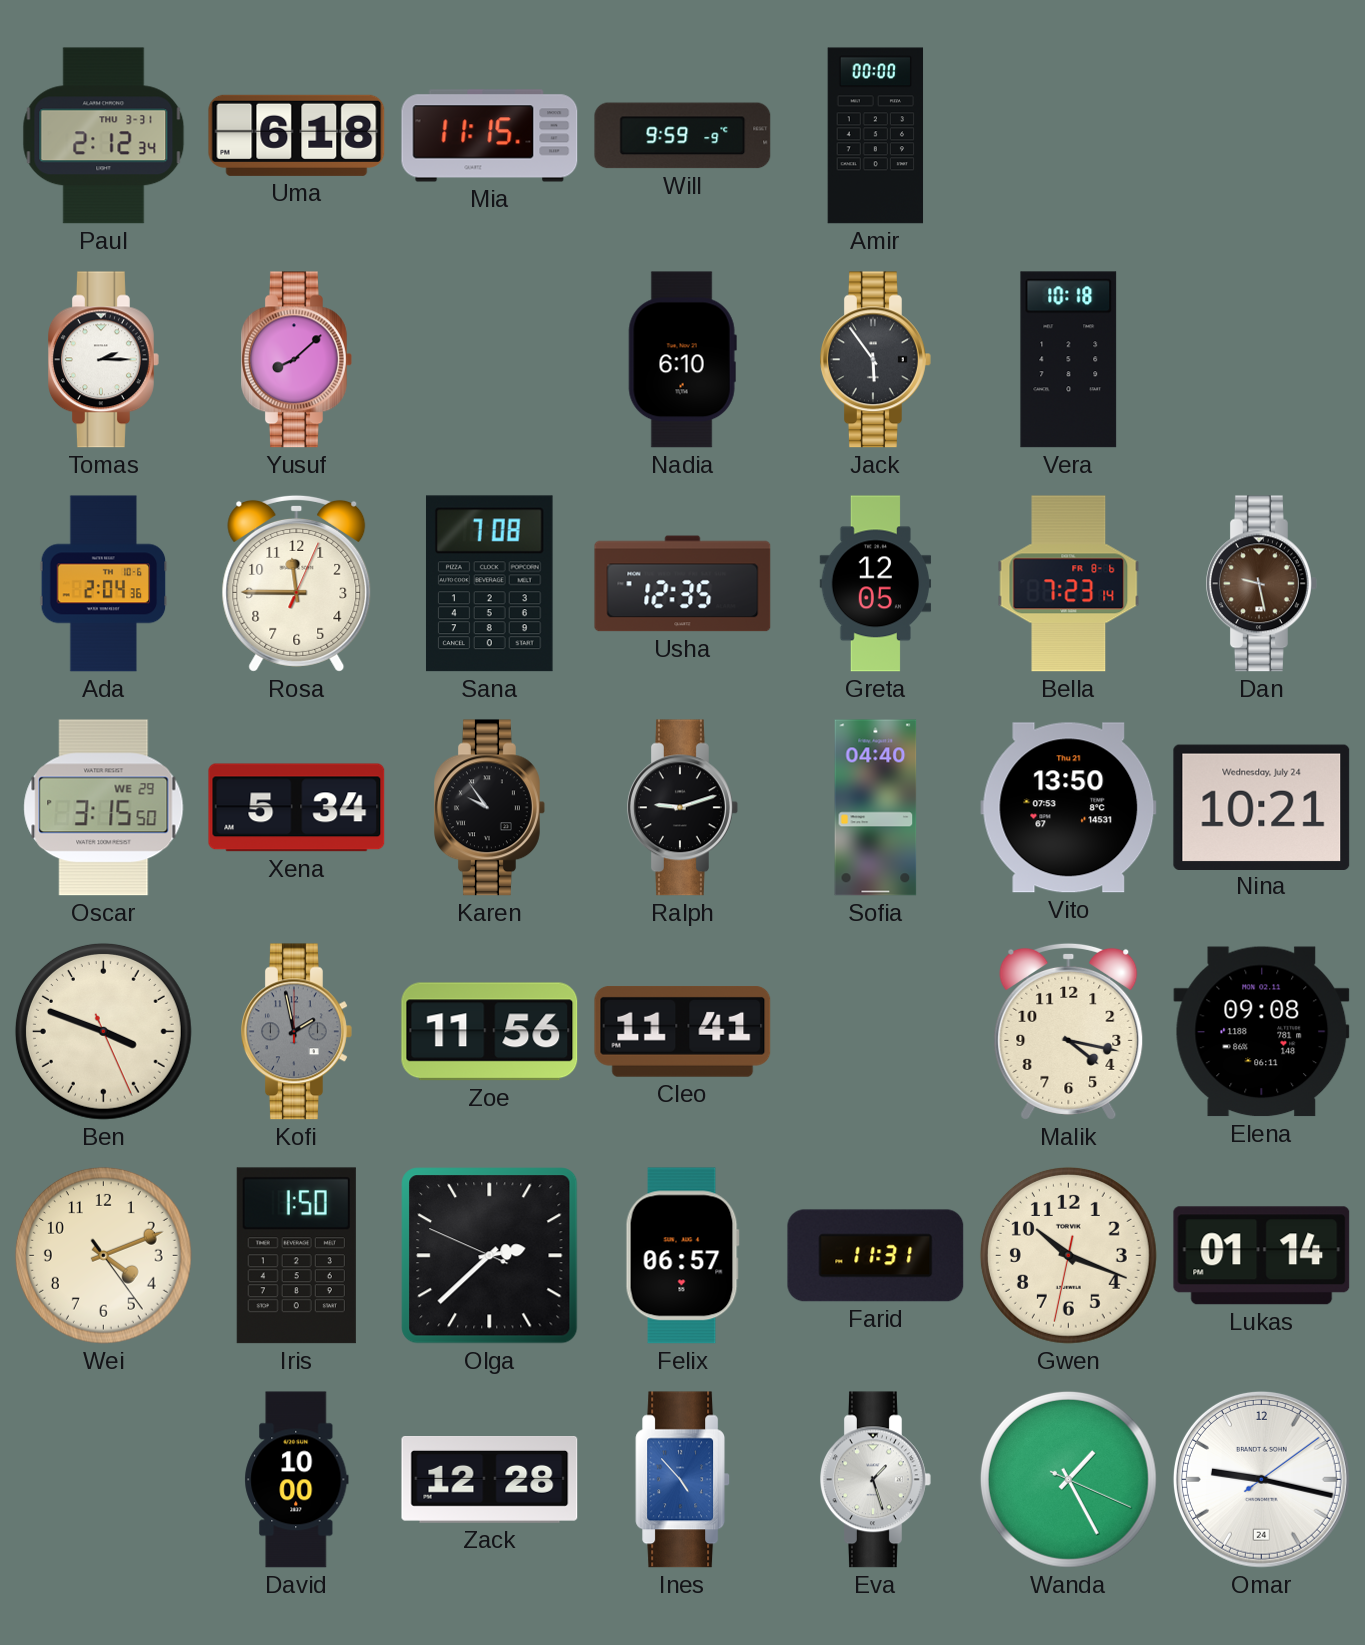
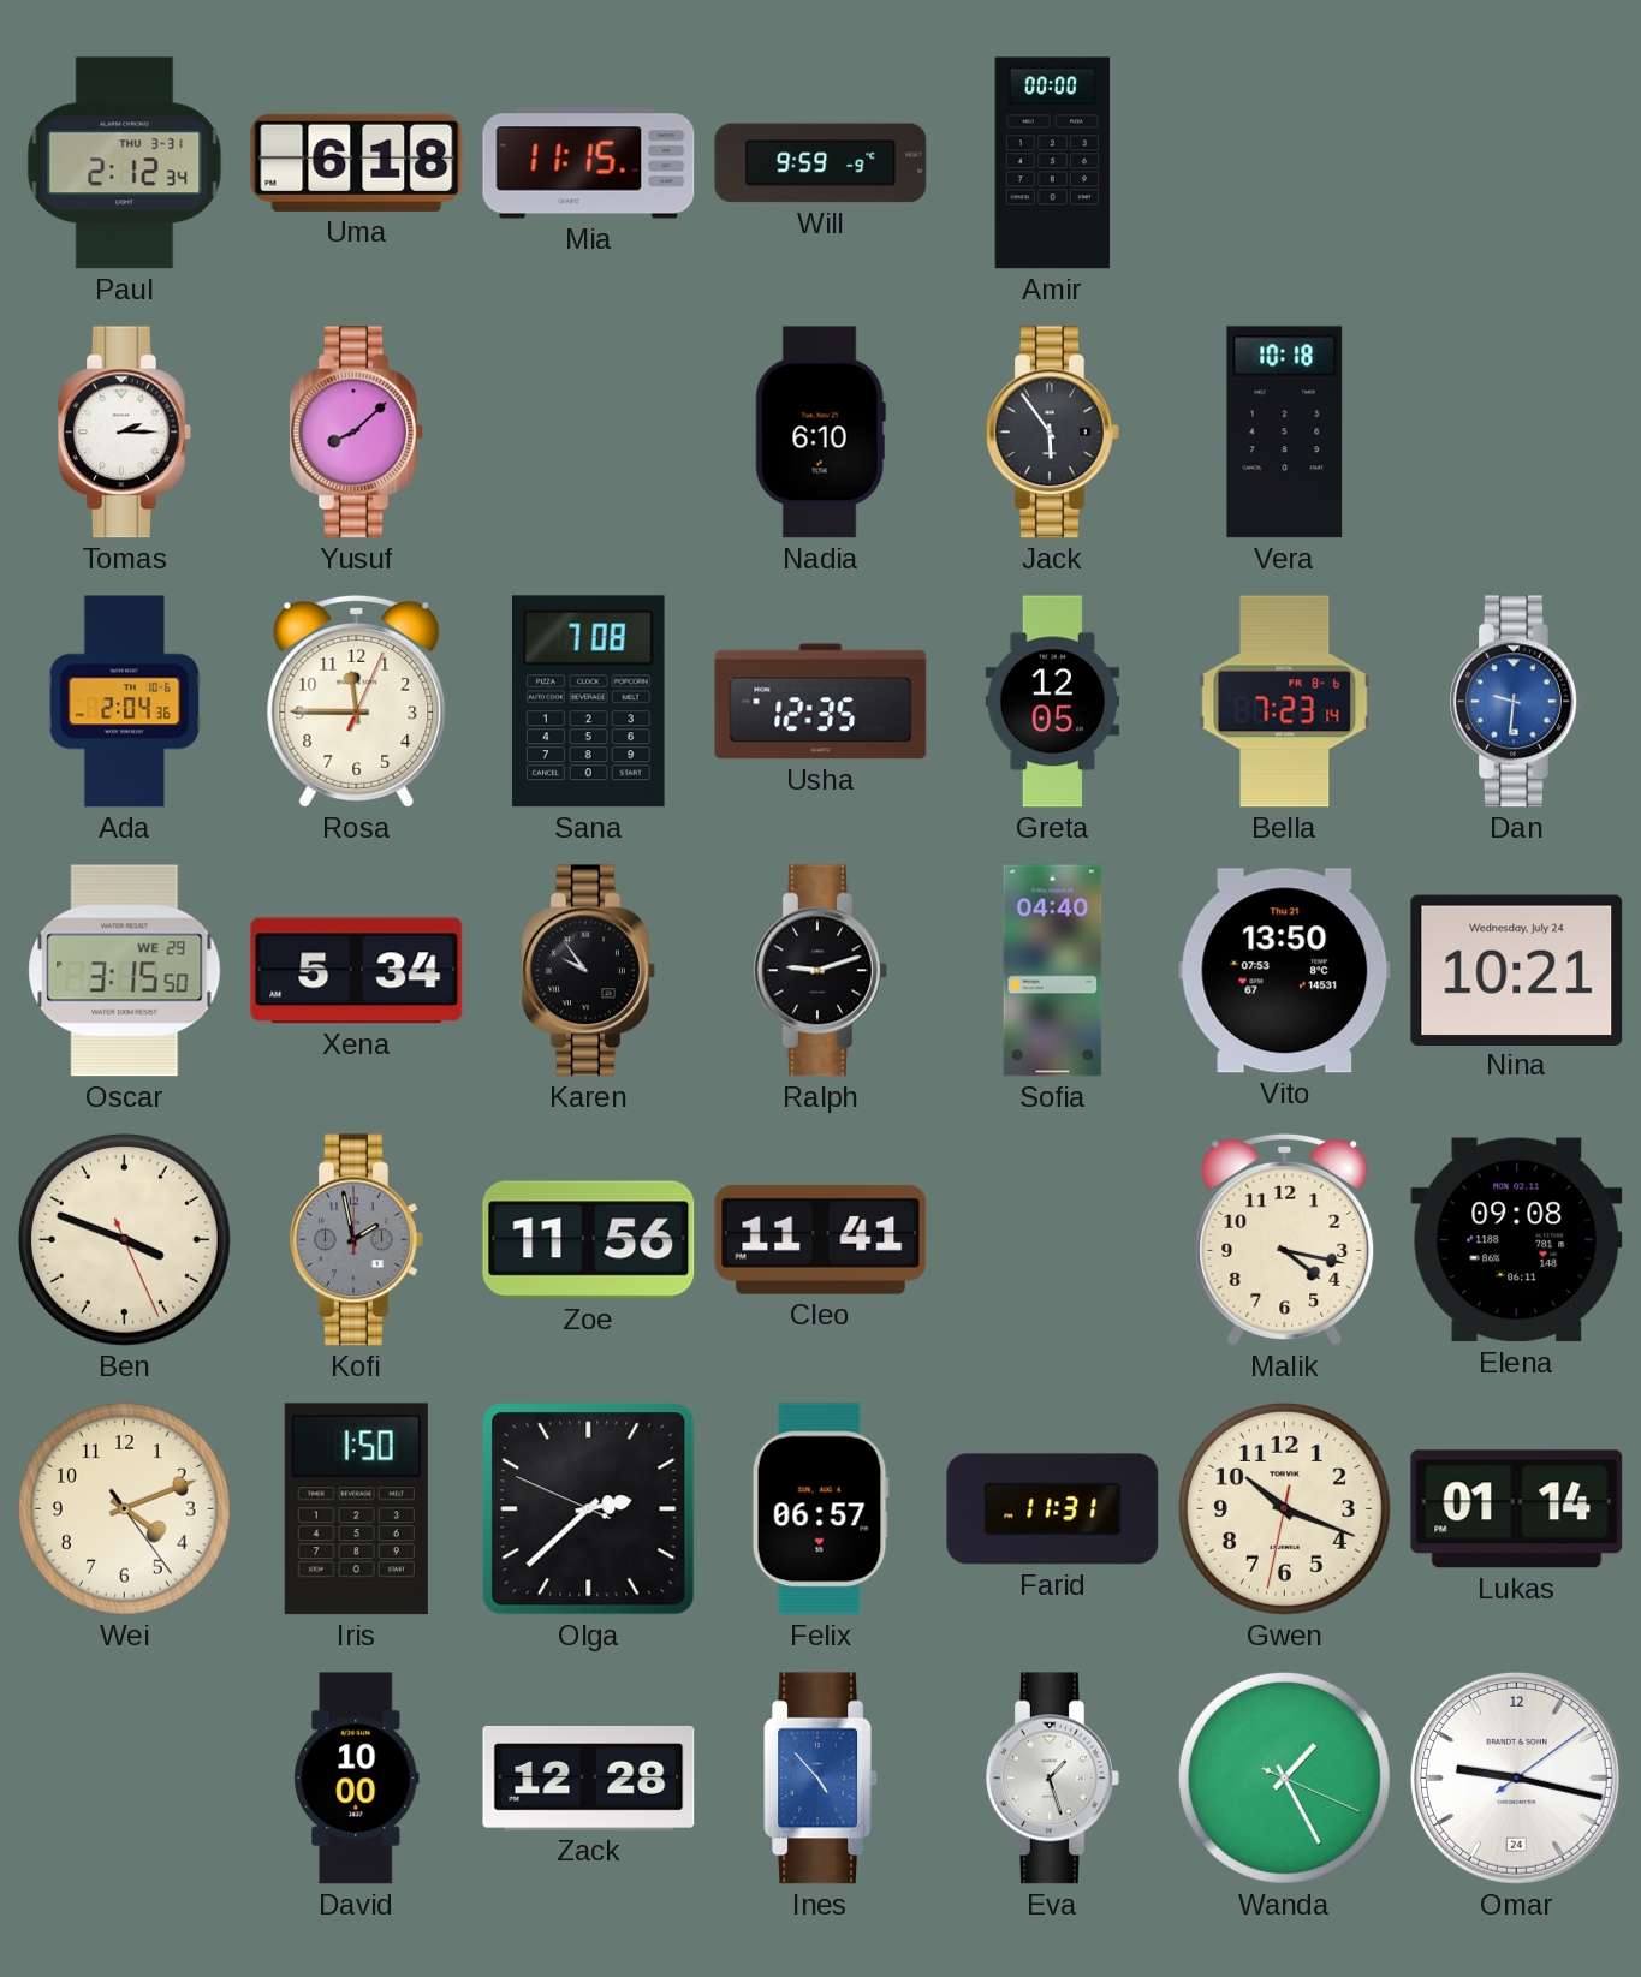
Dan: 9:28 -> 9:31 (1517, 702)
Dan dial: brown -> blue (1517, 702)
